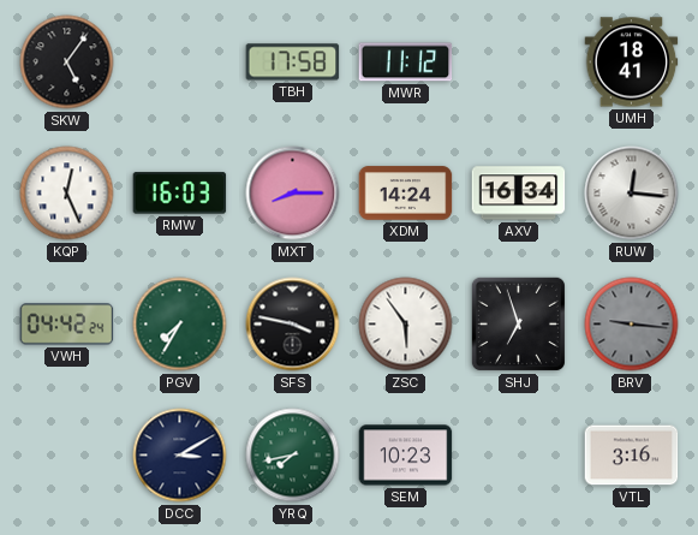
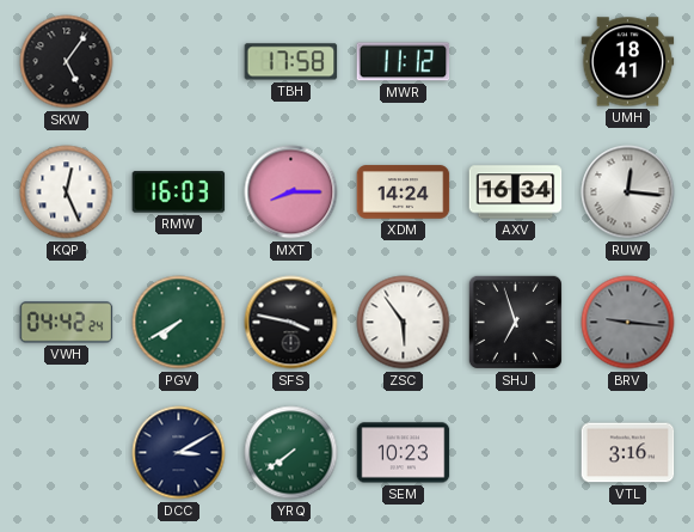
PGV: 7:35 -> 7:40 (179, 323)
YRQ: 7:43 -> 7:39 (291, 453)
